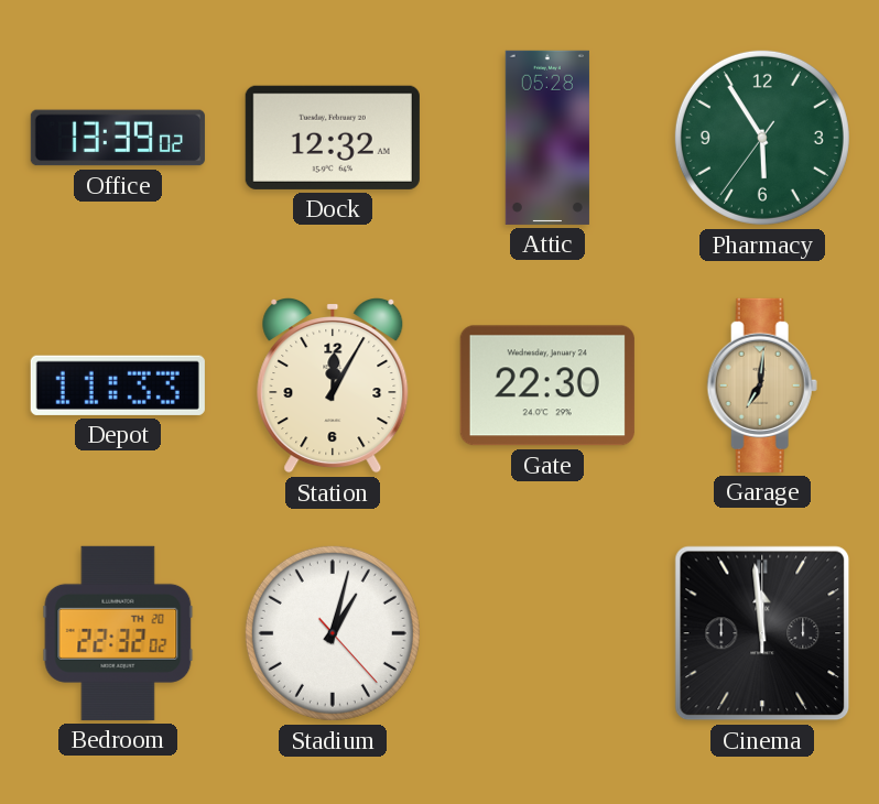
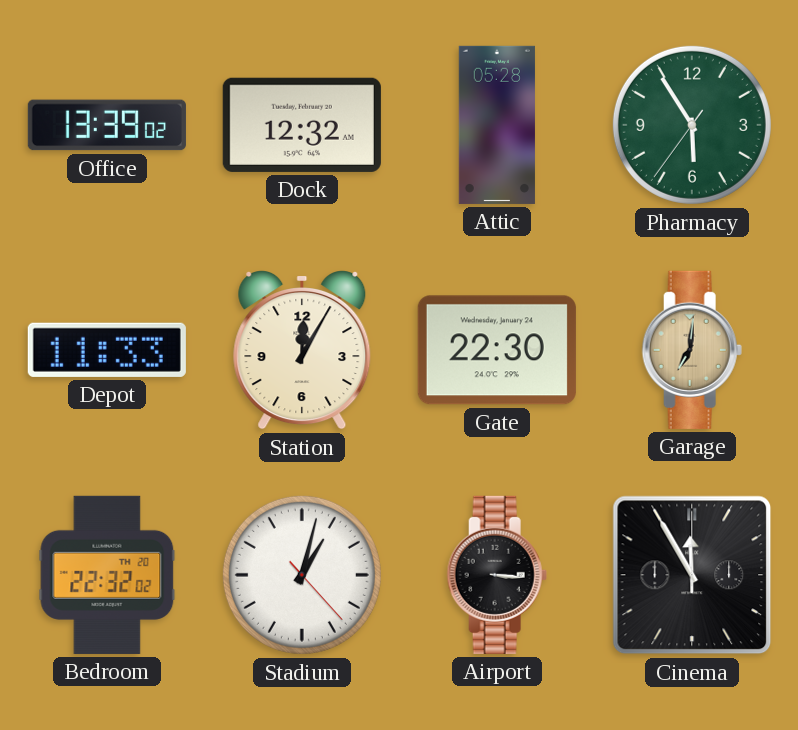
Airport: none -> 3:16 (497, 575)
Cinema: 11:59 -> 11:55 (692, 575)
